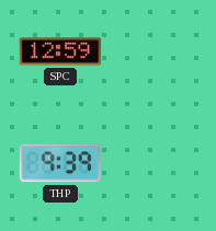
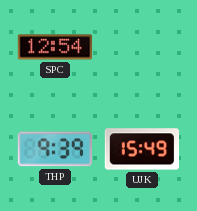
SPC: 12:59 -> 12:54 (55, 47)
UJK: none -> 15:49 (142, 149)
